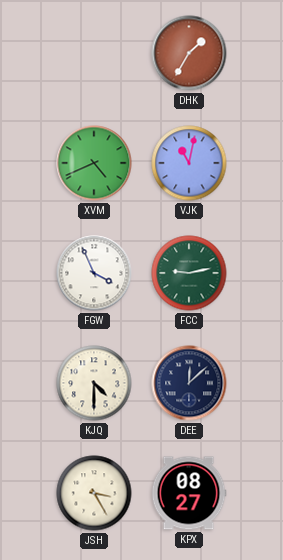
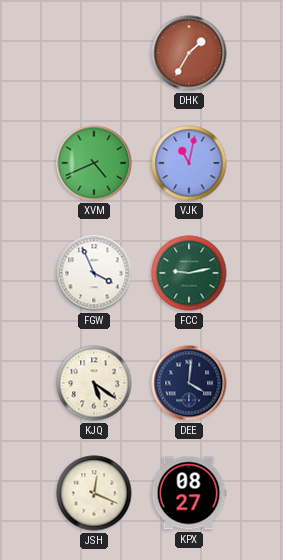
KJQ: 4:30 -> 5:21 (94, 383)
DEE: 12:08 -> 4:01 (189, 383)
JSH: 3:25 -> 12:19 (94, 493)
